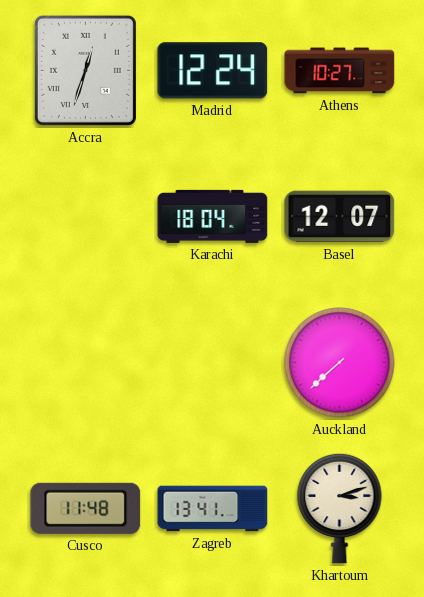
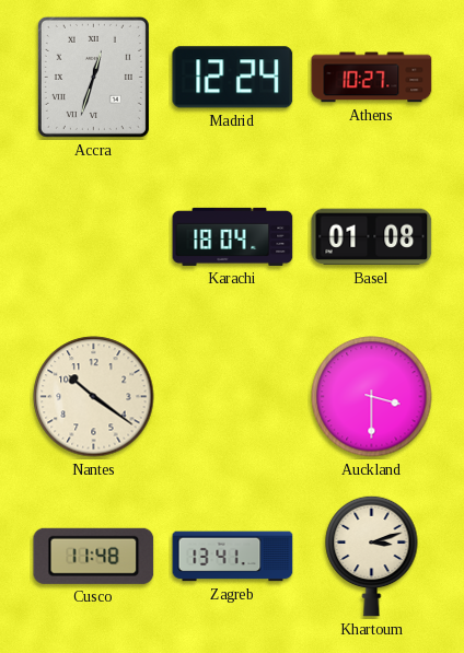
Basel: 12:07 -> 01:08 (372, 237)
Nantes: none -> 10:21 (94, 397)
Auckland: 7:38 -> 3:30 (372, 397)
